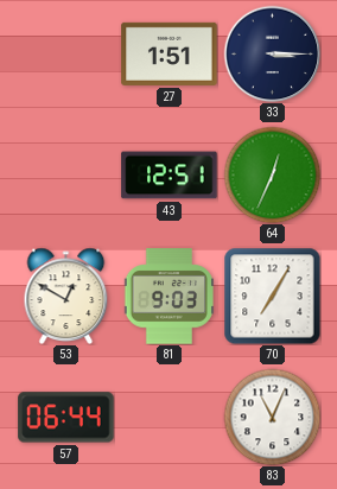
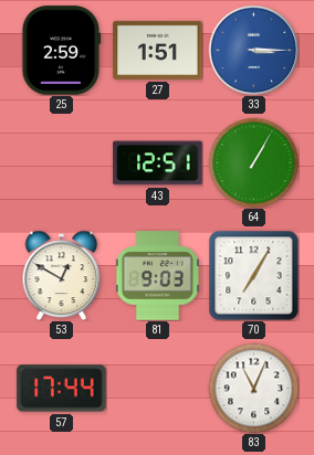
25: none -> 2:59 (62, 51)
33 dial: navy -> blue (253, 50)
64: 12:34 -> 1:05 (253, 162)
57: 06:44 -> 17:44 (62, 389)
